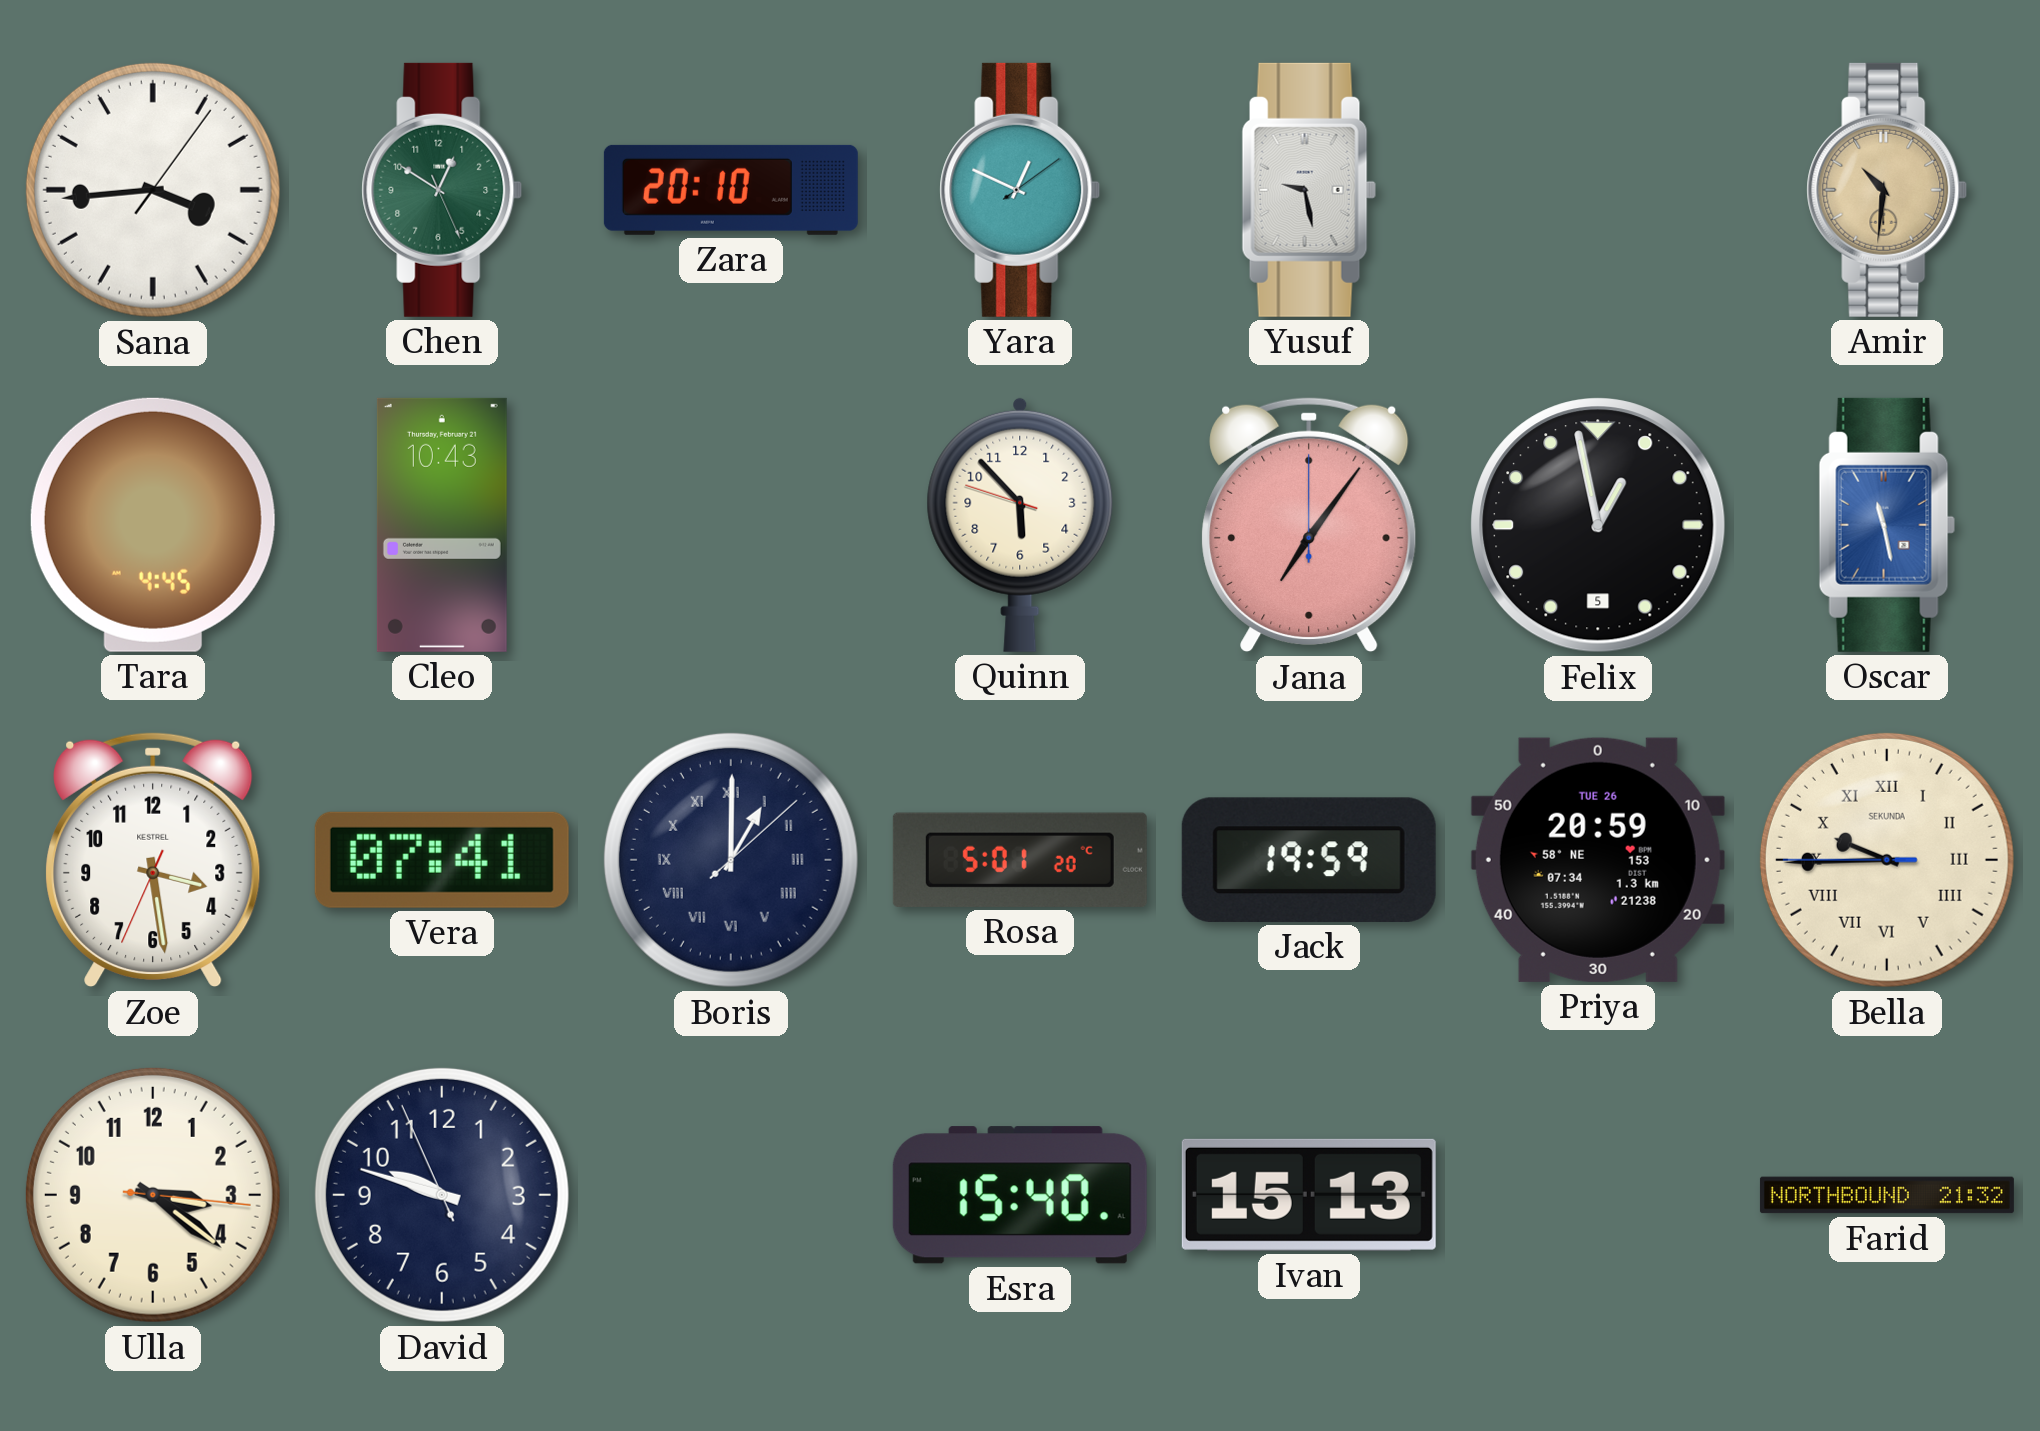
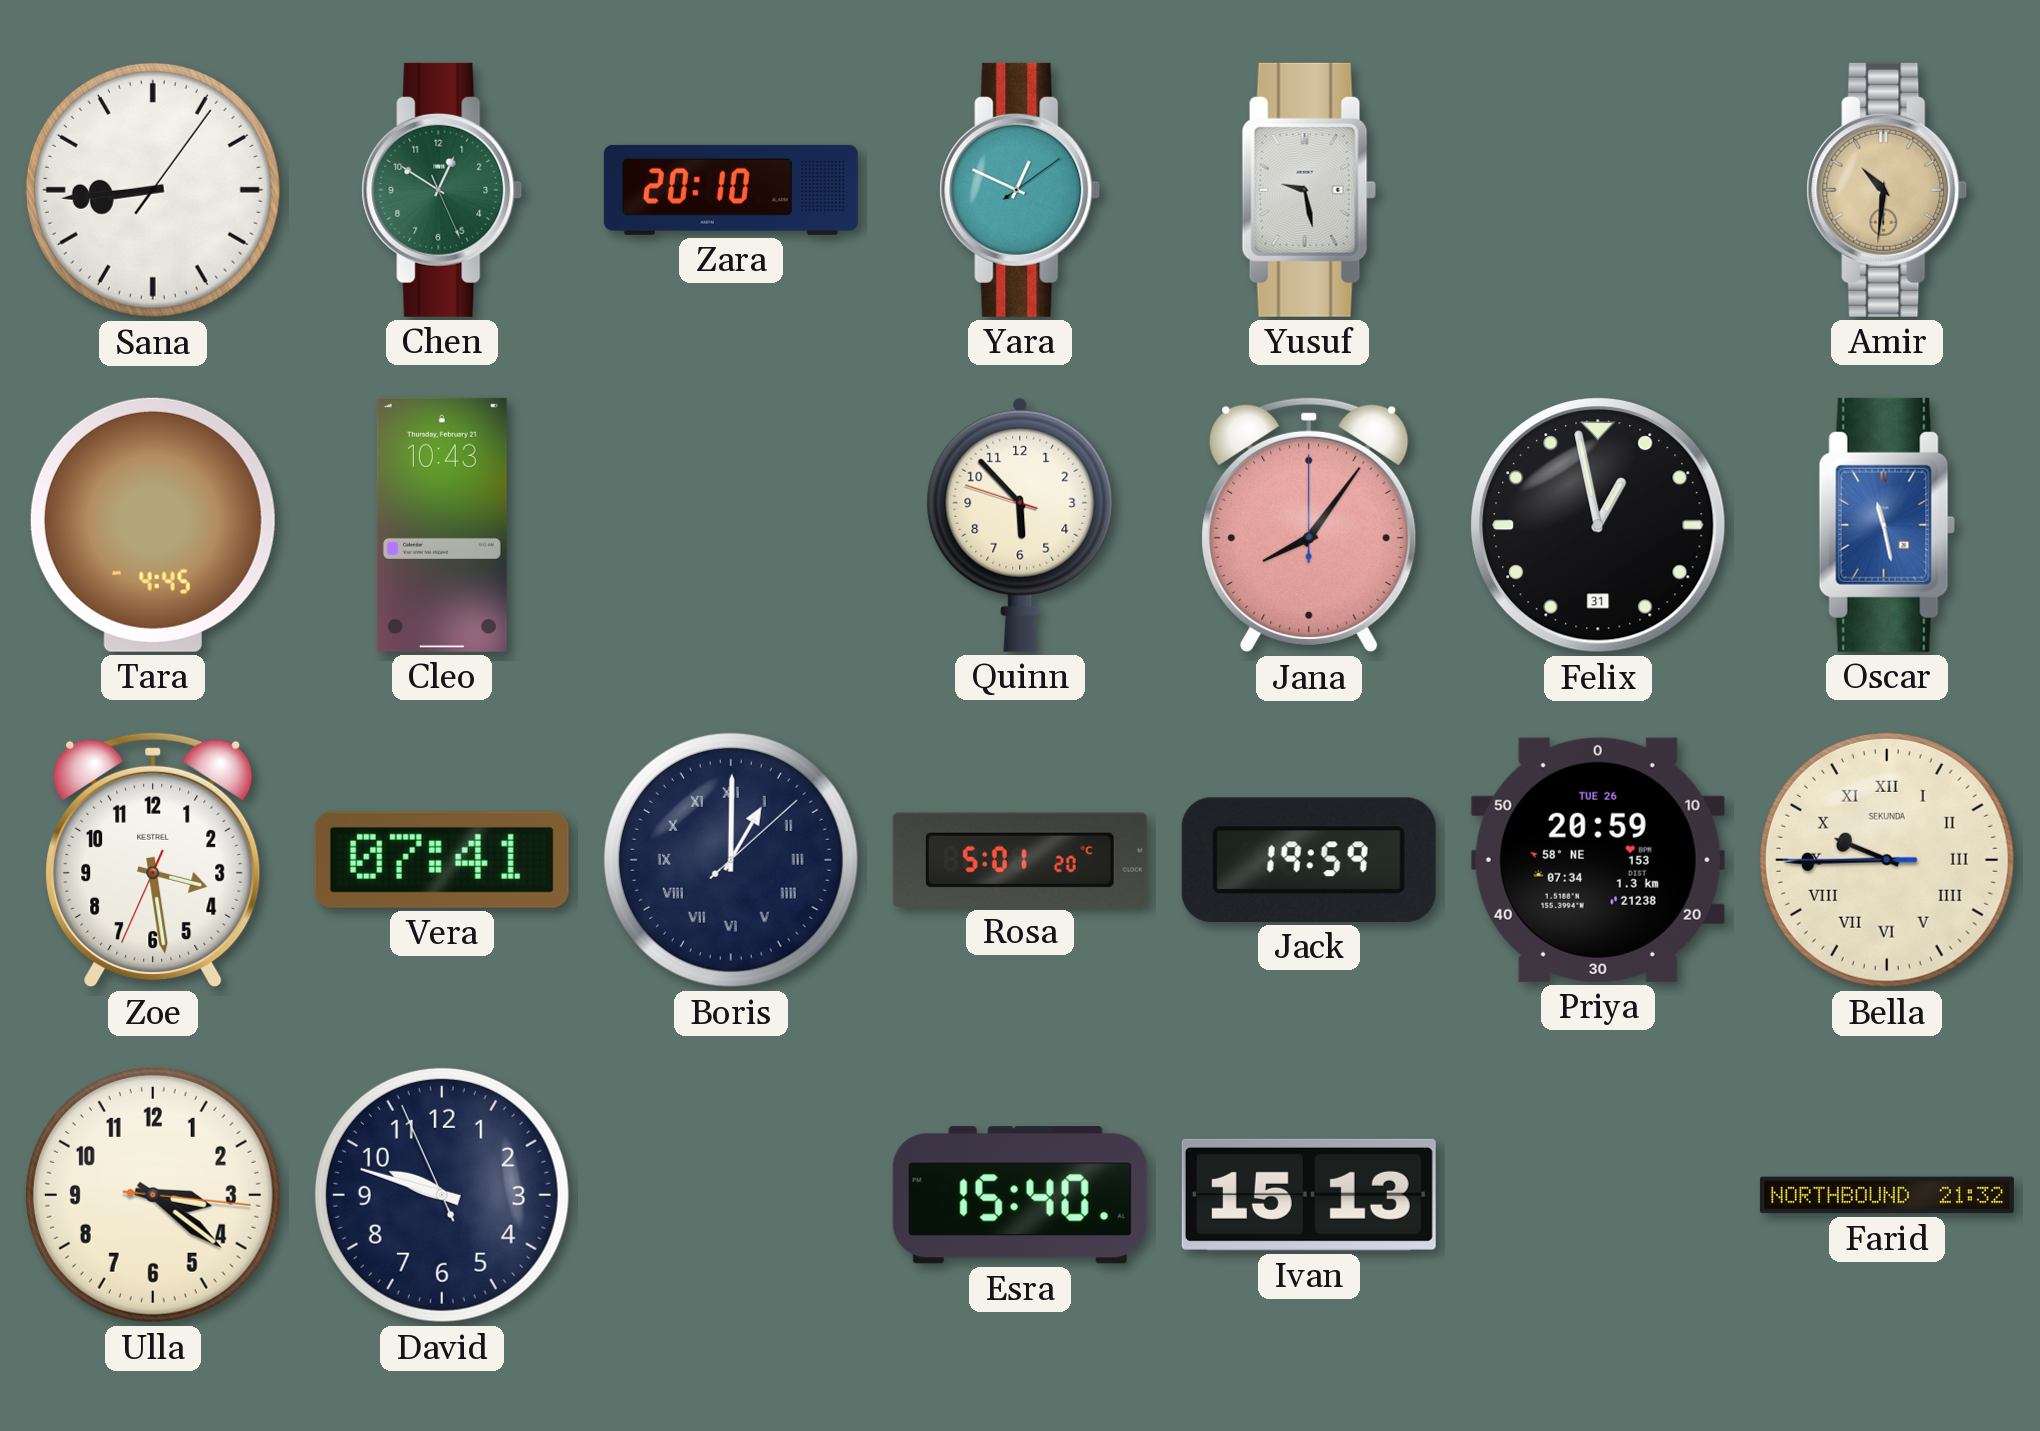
Sana: 3:44 -> 8:44 (153, 190)
Jana: 7:06 -> 8:06 (1309, 525)
Felix date: 5 -> 31 (1598, 525)
